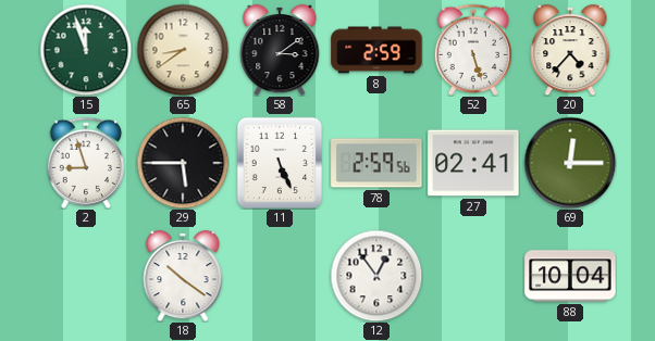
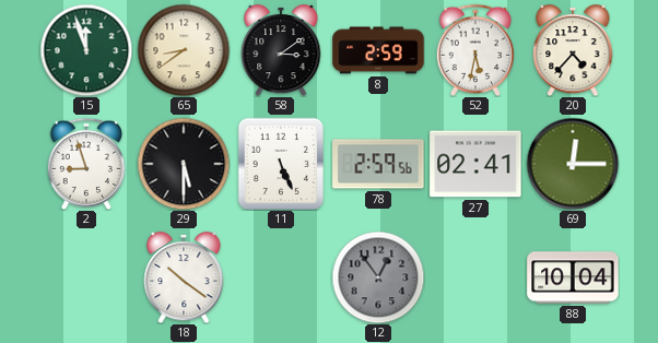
52: 5:27 -> 5:32 (475, 50)
29: 5:45 -> 5:30 (184, 164)
12 dial: white -> grey (378, 277)
